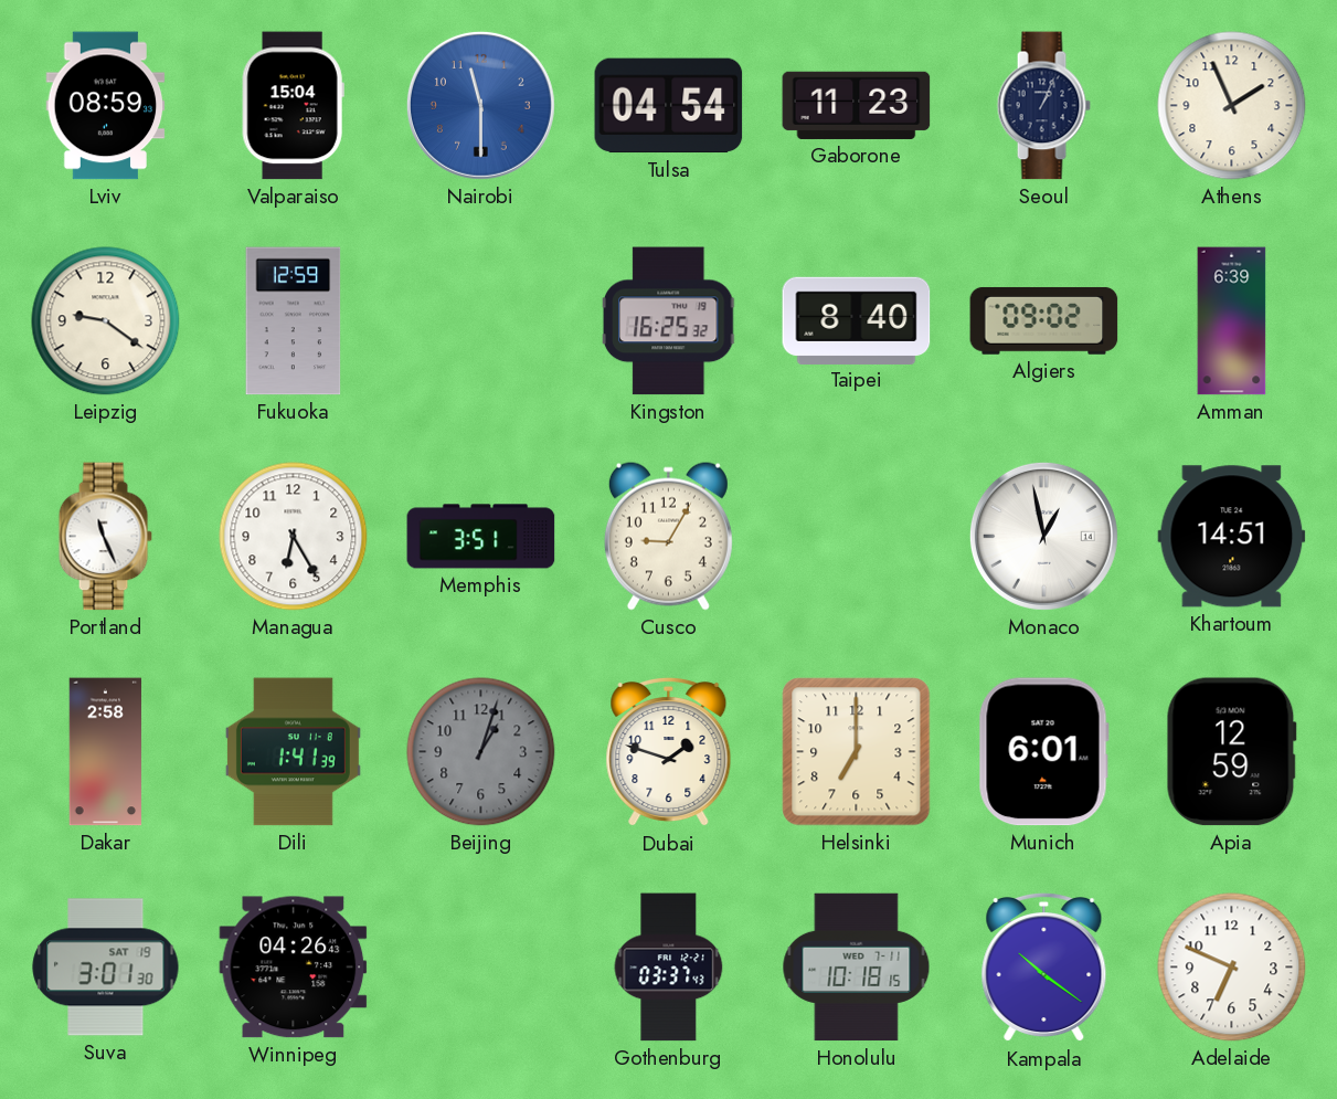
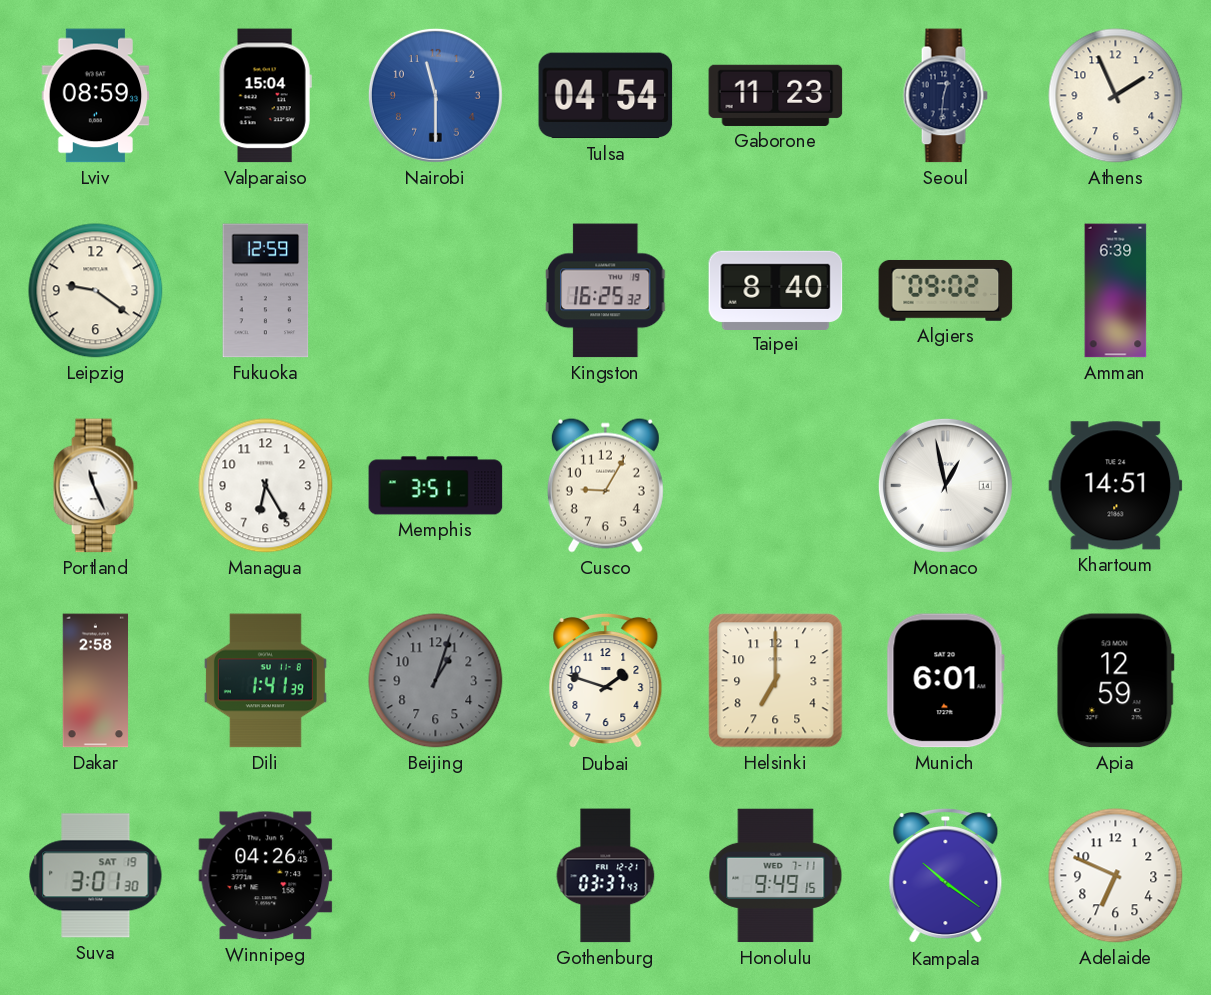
Seoul: 1:04 -> 12:31 (945, 96)
Honolulu: 10:18 -> 9:49 (776, 876)
